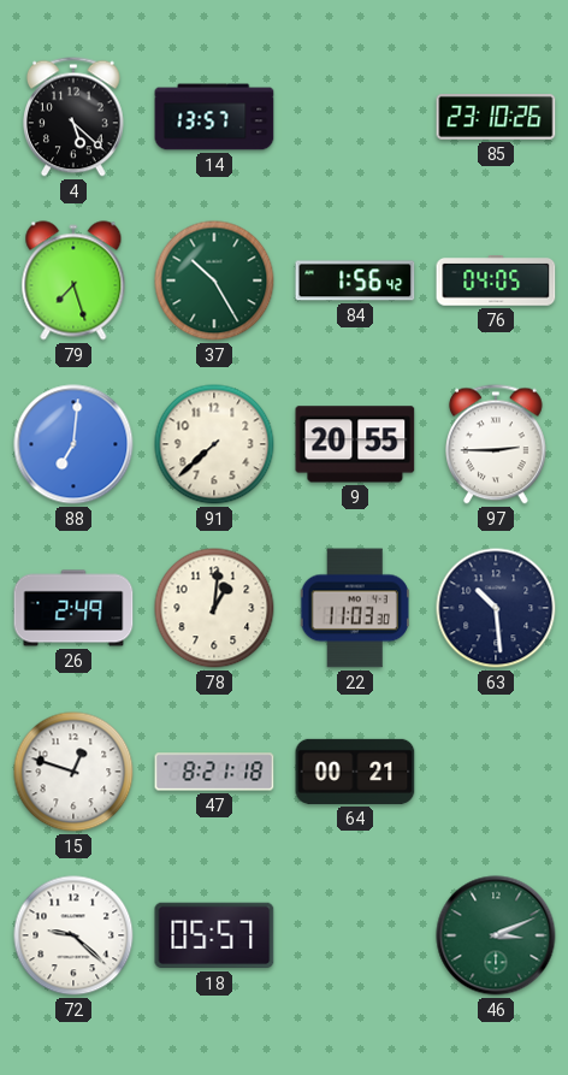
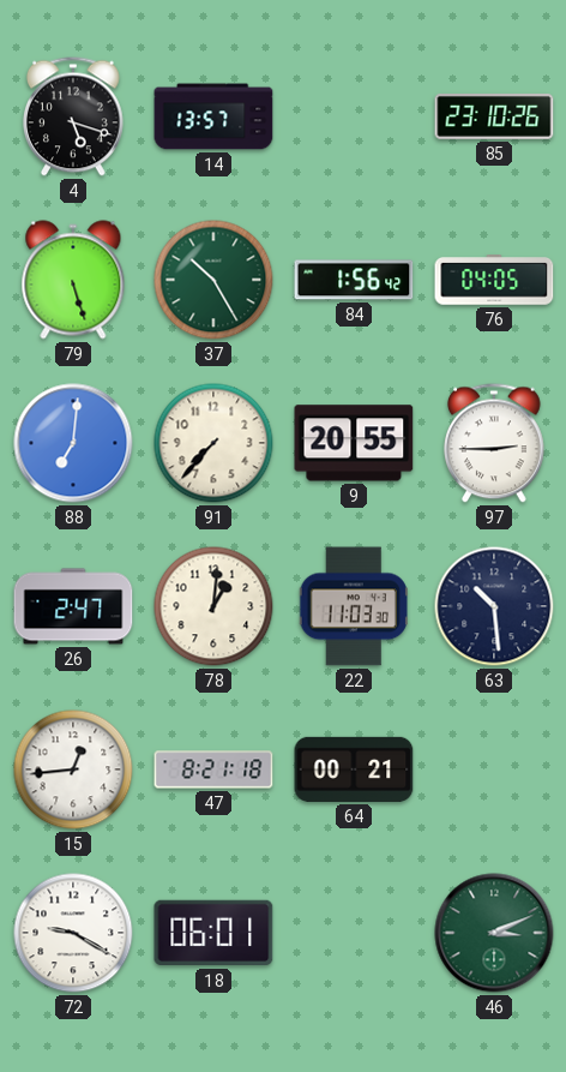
4: 5:22 -> 5:18 (74, 116)
79: 7:27 -> 5:27 (73, 280)
91: 7:38 -> 7:37 (213, 443)
26: 2:49 -> 2:47 (73, 606)
15: 12:48 -> 12:44 (73, 769)
72: 9:22 -> 9:20 (73, 933)
18: 05:57 -> 06:01 (213, 933)
